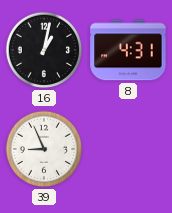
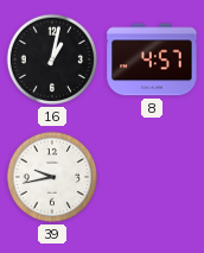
8: 4:31 -> 4:57 (152, 59)
39: 8:56 -> 9:43 (52, 177)
